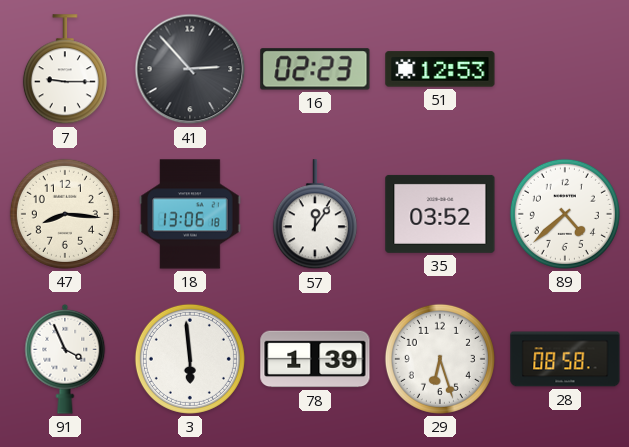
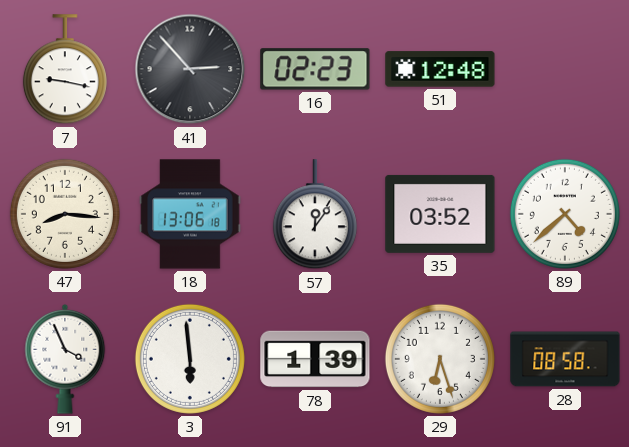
7: 9:15 -> 9:17 (65, 70)
51: 12:53 -> 12:48 (440, 69)
